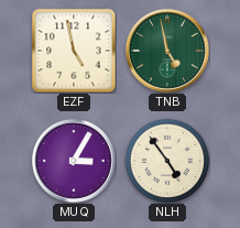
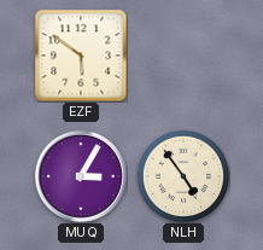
EZF: 4:58 -> 5:51 (81, 56)
TNB: 4:58 -> none (167, 51)
